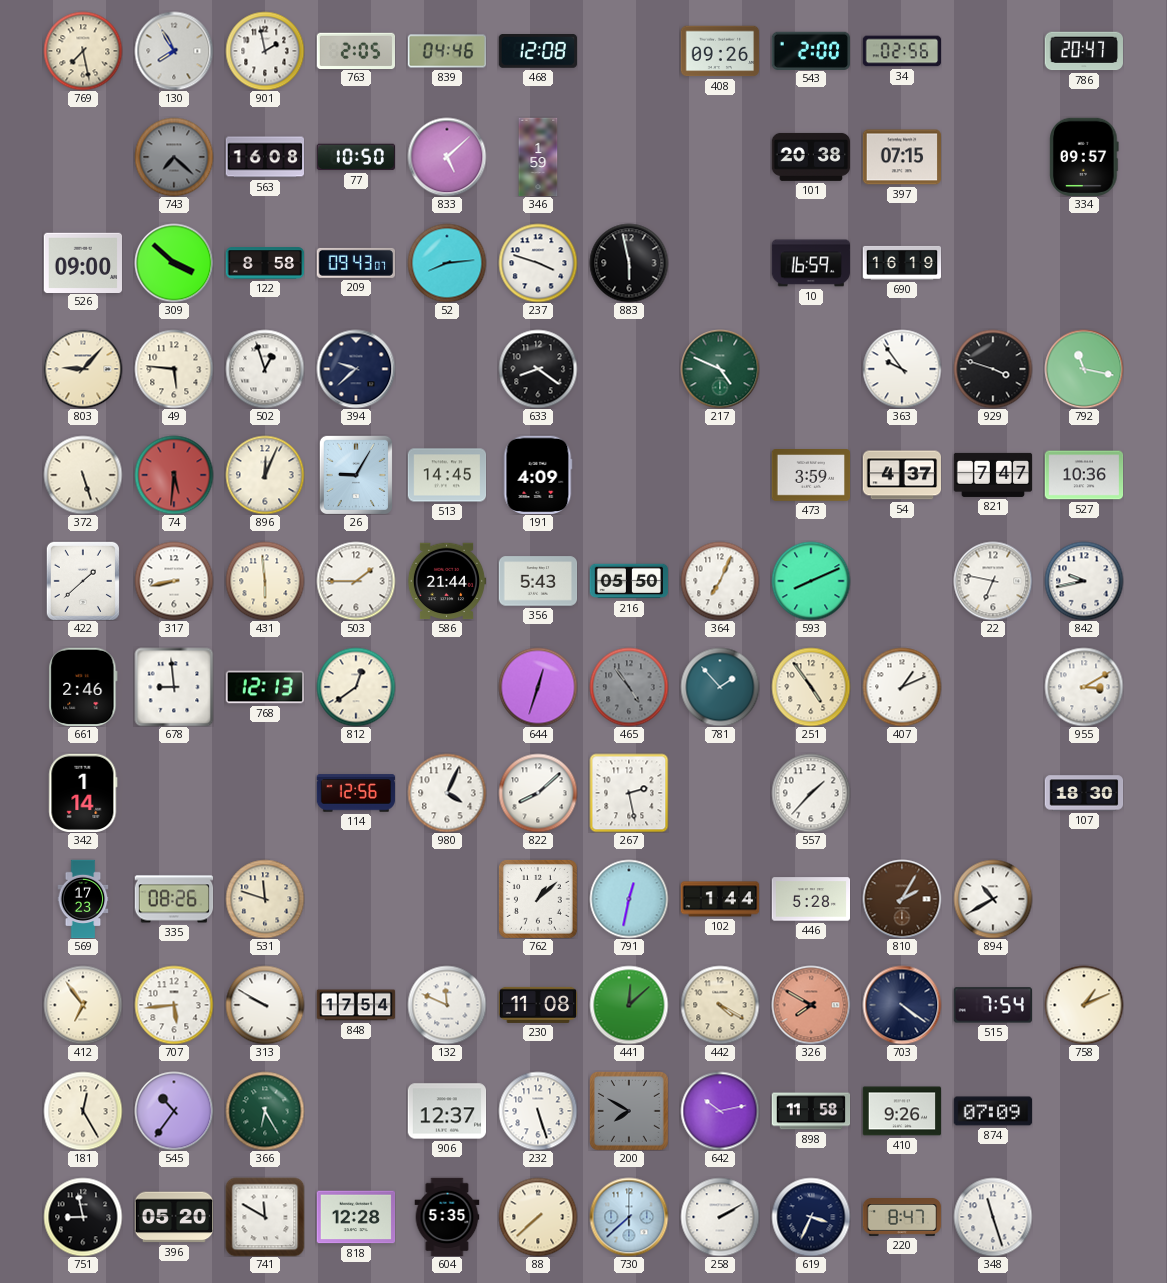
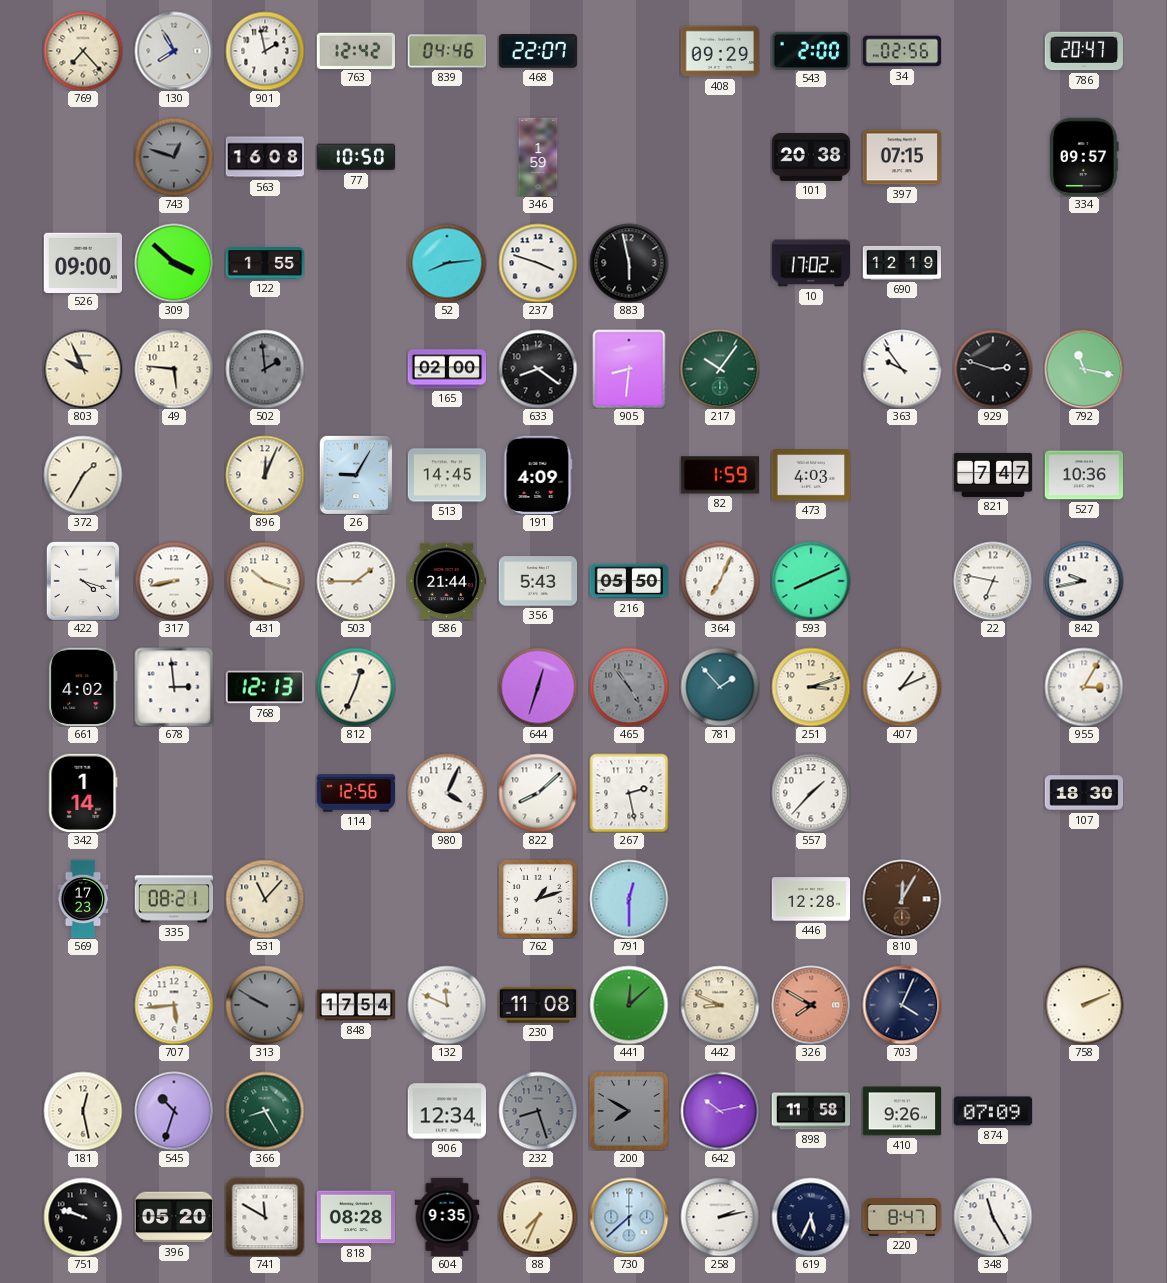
769: 7:28 -> 7:23 (83, 51)
763: 2:05 -> 12:42 (355, 50)
468: 12:08 -> 22:07 (537, 52)
408: 09:26 -> 09:29 (720, 51)
743: 7:22 -> 12:48 (174, 157)
833: 5:08 -> none (447, 157)
122: 8:58 -> 1:55 (265, 263)
209: 09:43 -> none (355, 263)
10: 16:59 -> 17:02 (811, 263)
690: 16:19 -> 12:19 (902, 263)
803: 9:07 -> 9:56 (83, 369)
502: 12:57 -> 1:59 (265, 369)
502 dial: white -> grey (265, 369)
394: 9:38 -> none (356, 369)
165: none -> 02:00 (447, 369)
905: none -> 8:31 (629, 369)
217: 4:49 -> 10:06 (720, 369)
929: 3:48 -> 2:48 (993, 369)
372: 5:27 -> 1:35 (83, 475)
74: 5:31 -> none (174, 475)
82: none -> 1:59 (719, 475)
473: 3:59 -> 4:03 (811, 475)
54: 4:37 -> none (901, 475)
422: 1:38 -> 4:18 (83, 581)
431: 5:59 -> 10:18 (265, 581)
661: 2:46 -> 4:02 (83, 686)
678: 8:59 -> 2:59 (174, 687)
812: 12:39 -> 12:34 (356, 687)
251: 4:54 -> 3:12 (811, 687)
955: 3:10 -> 3:05 (1084, 687)
335: 08:26 -> 08:21 (174, 899)
531: 11:48 -> 11:07 (265, 899)
762: 1:08 -> 1:12 (538, 899)
791: 12:32 -> 12:30 (629, 899)
102: 1:44 -> none (720, 899)
446: 5:28 -> 12:28 (811, 899)
810: 2:05 -> 12:05 (902, 899)
894: 10:40 -> none (993, 899)
412: 6:54 -> none (83, 1005)
313 dial: white -> grey (265, 1005)
442: 4:20 -> 8:49 (720, 1005)
703: 4:21 -> 4:04 (902, 1005)
515: 7:54 -> none (992, 1005)
758: 1:11 -> 2:11 (1084, 1005)
181: 12:25 -> 12:28 (83, 1111)
545: 10:36 -> 10:33 (174, 1111)
366: 6:25 -> 8:25 (265, 1111)
906: 12:37 -> 12:34 (447, 1111)
232: 5:27 -> 8:27 (538, 1111)
232 dial: white -> grey (538, 1111)
751: 8:58 -> 9:48 (83, 1217)
818: 12:28 -> 08:28 (356, 1217)
604: 5:35 -> 9:35 (447, 1217)
88: 7:38 -> 7:34 (538, 1217)
258: 2:10 -> 2:13 (720, 1217)
619: 3:34 -> 5:34 (811, 1217)
348: 11:27 -> 11:25 (993, 1217)
